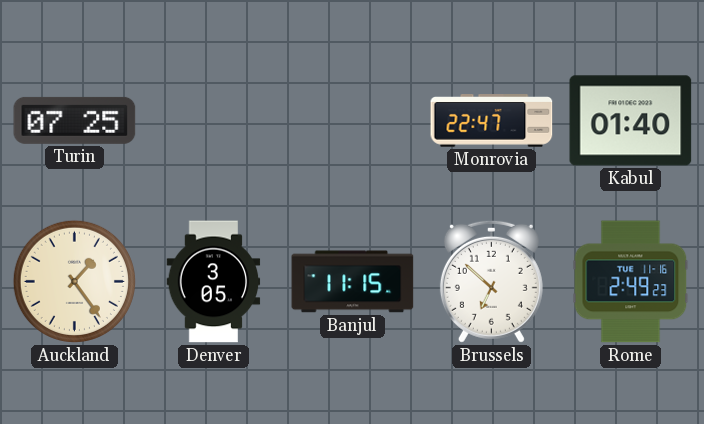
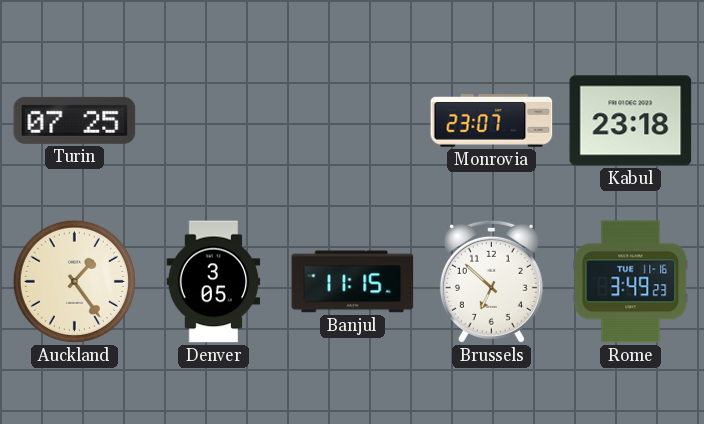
Monrovia: 22:47 -> 23:07 (492, 121)
Kabul: 01:40 -> 23:18 (631, 121)
Rome: 2:49 -> 3:49 (631, 282)
